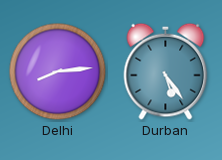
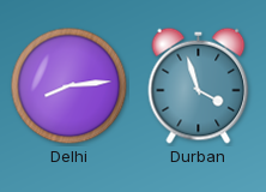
Durban: 5:24 -> 3:57 (199, 85)
